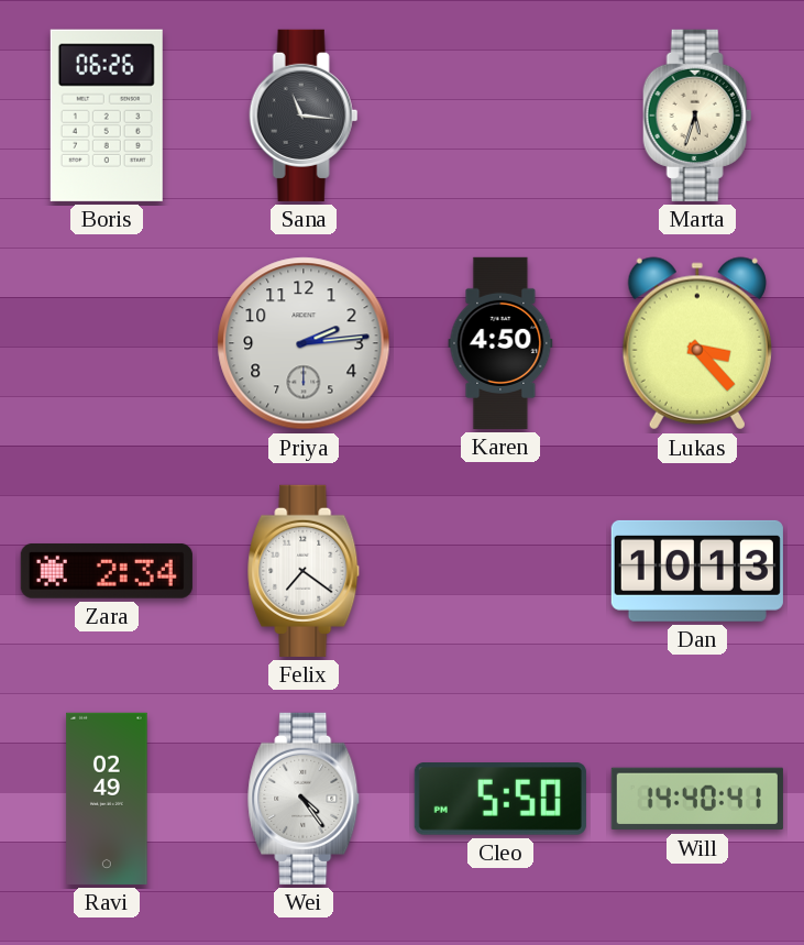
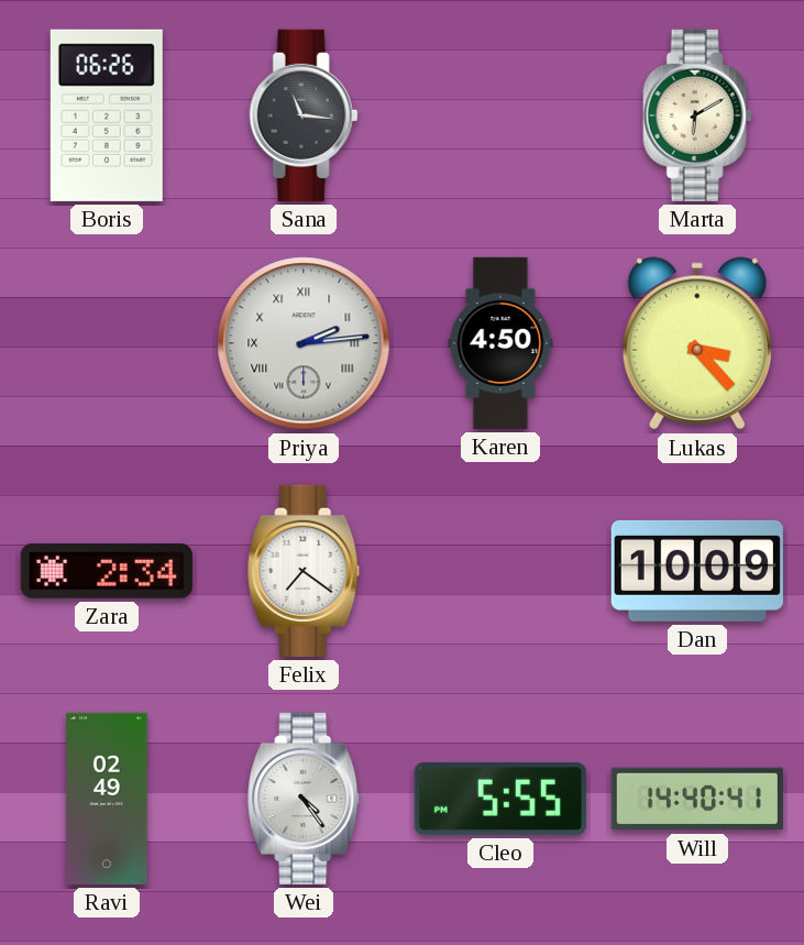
Marta: 5:33 -> 6:10 (697, 116)
Priya numerals: Arabic -> Roman (304, 343)
Dan: 10:13 -> 10:09 (697, 571)
Cleo: 5:50 -> 5:55 (500, 800)
